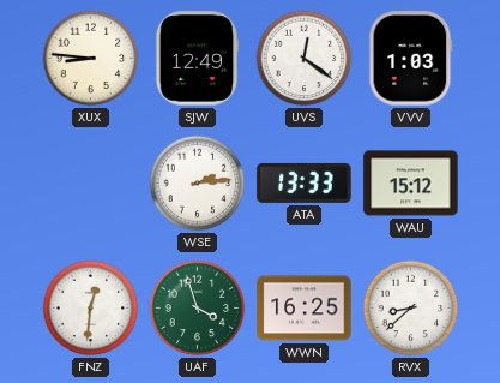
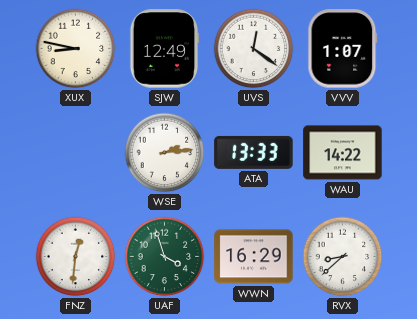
XUX: 8:46 -> 8:47 (76, 49)
VVV: 1:03 -> 1:07 (343, 49)
WAU: 15:12 -> 14:22 (343, 153)
WWN: 16:25 -> 16:29 (254, 257)
